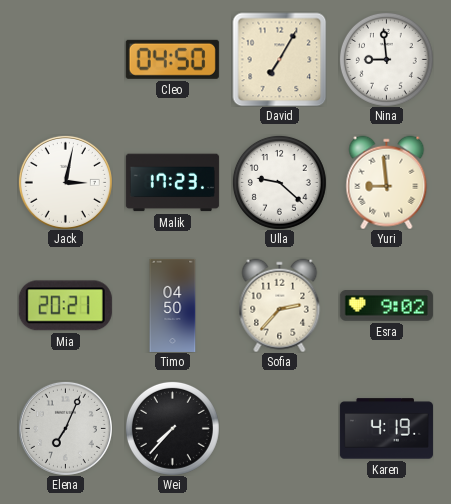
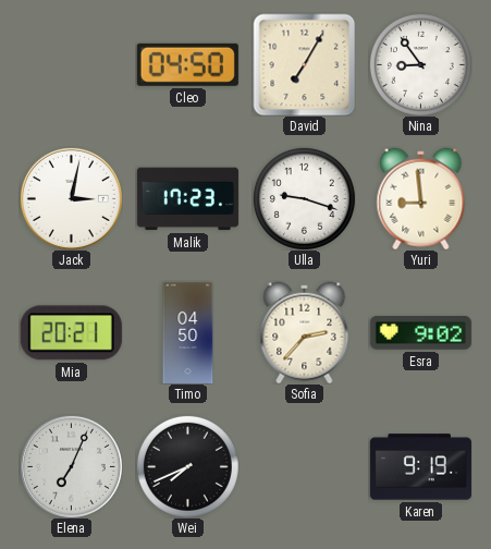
Nina: 8:59 -> 8:54 (420, 64)
Ulla: 9:22 -> 9:18 (304, 198)
Wei: 7:37 -> 7:41 (187, 466)
Karen: 4:19 -> 9:19 (420, 467)
